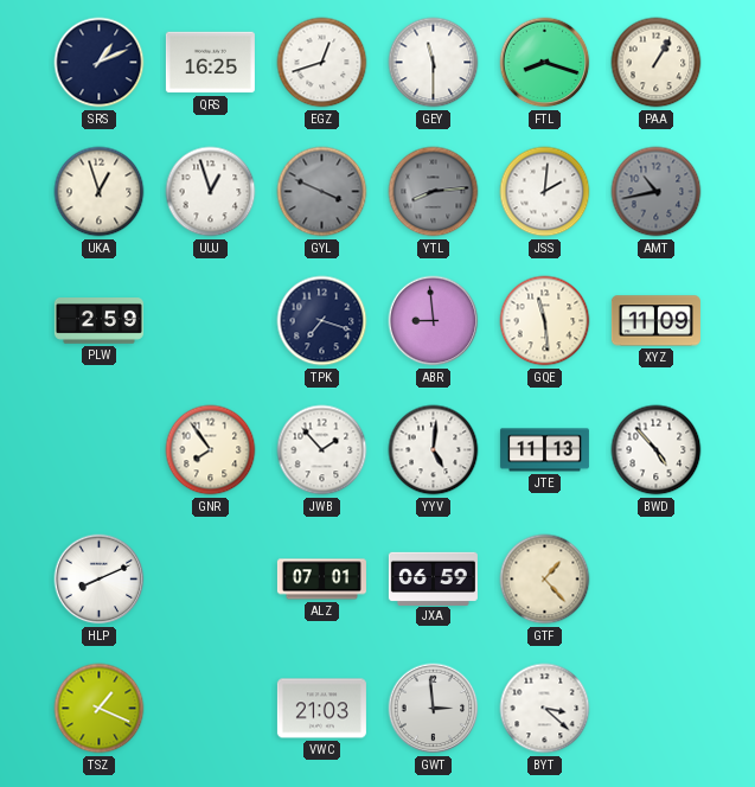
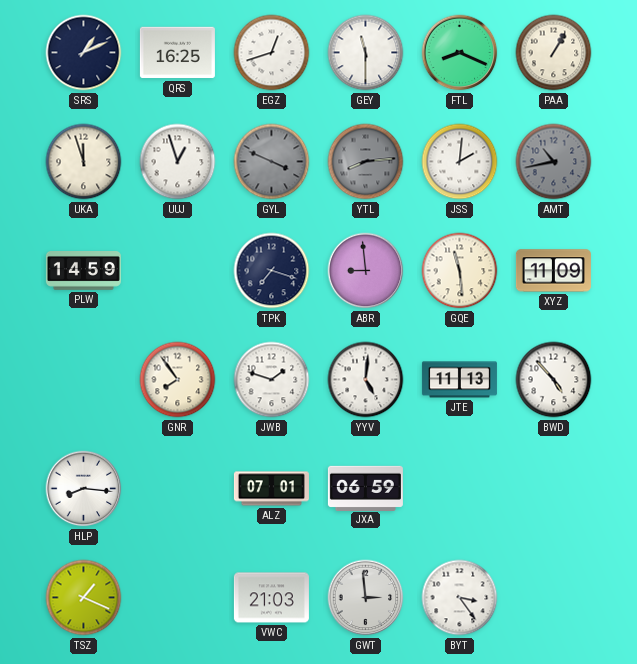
FTL: 8:18 -> 8:19 (460, 53)
UKA: 12:57 -> 11:57 (84, 162)
PLW: 2:59 -> 14:59 (83, 271)
JWB: 1:53 -> 1:48 (272, 380)
HLP: 8:11 -> 8:16 (84, 489)
GTF: 1:23 -> none (545, 580)
BYT: 3:22 -> 3:24 (460, 598)
